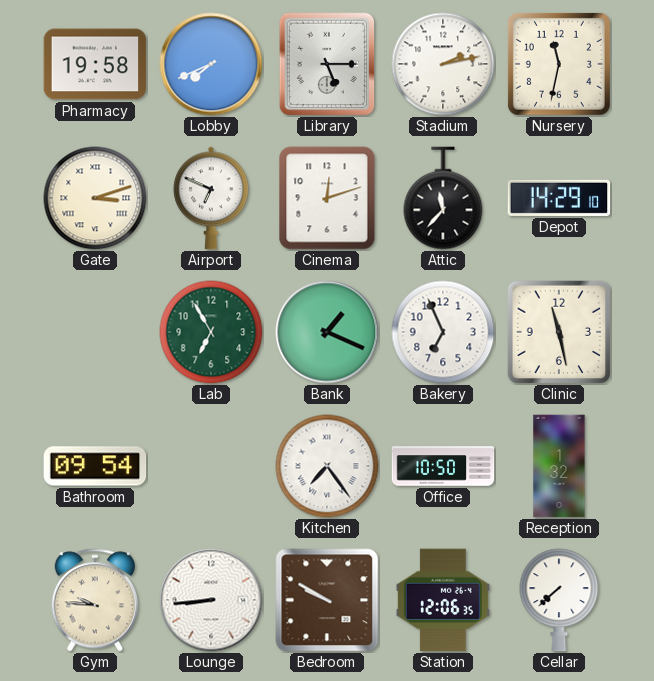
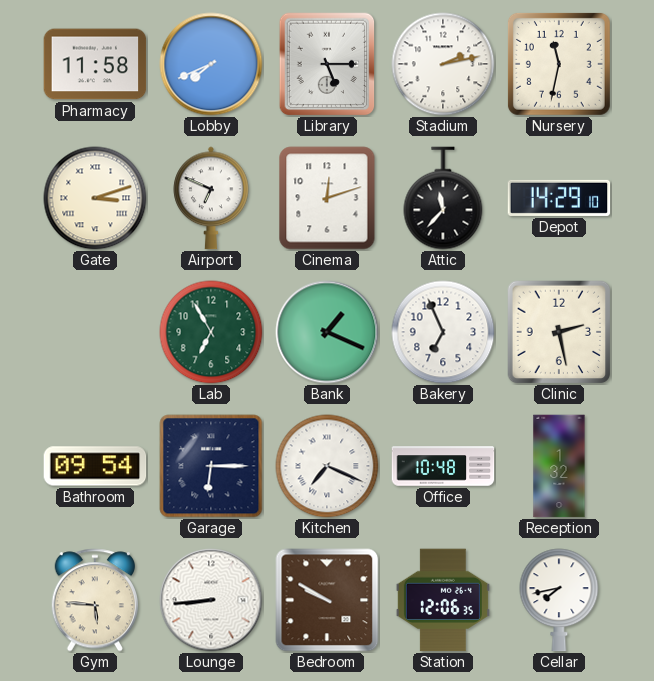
Pharmacy: 19:58 -> 11:58 (95, 64)
Clinic: 11:28 -> 2:28 (559, 332)
Garage: none -> 6:15 (211, 466)
Kitchen: 7:24 -> 7:19 (327, 466)
Office: 10:50 -> 10:48 (443, 466)
Gym: 9:46 -> 5:46 (94, 600)
Cellar: 7:38 -> 7:43 (559, 600)
